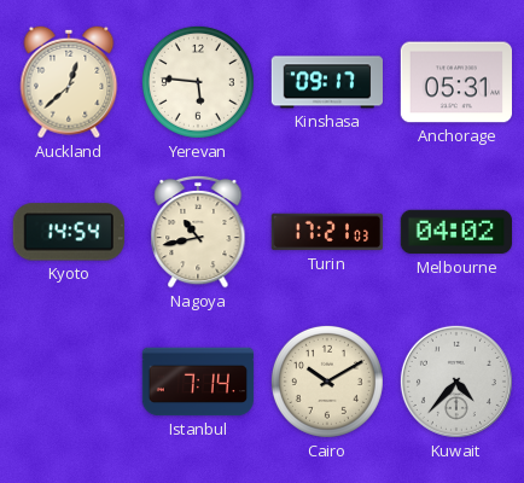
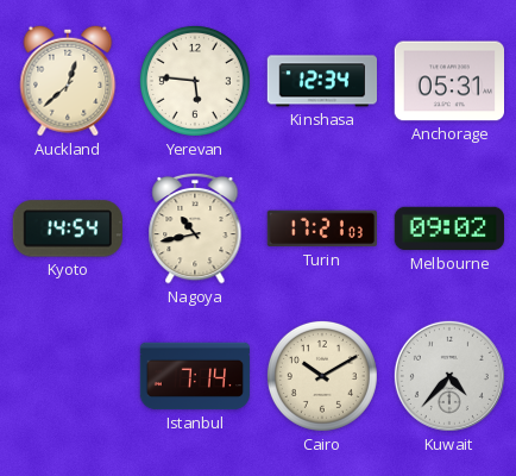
Kinshasa: 09:17 -> 12:34 (321, 81)
Melbourne: 04:02 -> 09:02 (448, 228)
